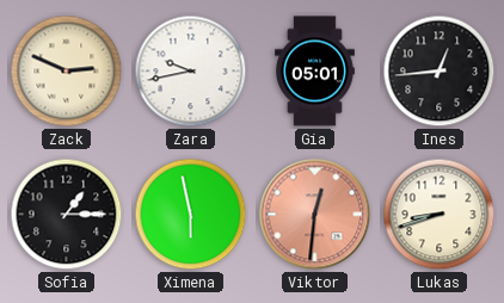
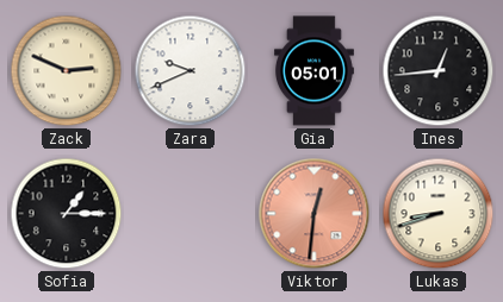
Zara: 9:43 -> 9:41 (191, 71)
Ximena: 5:58 -> none (191, 215)
